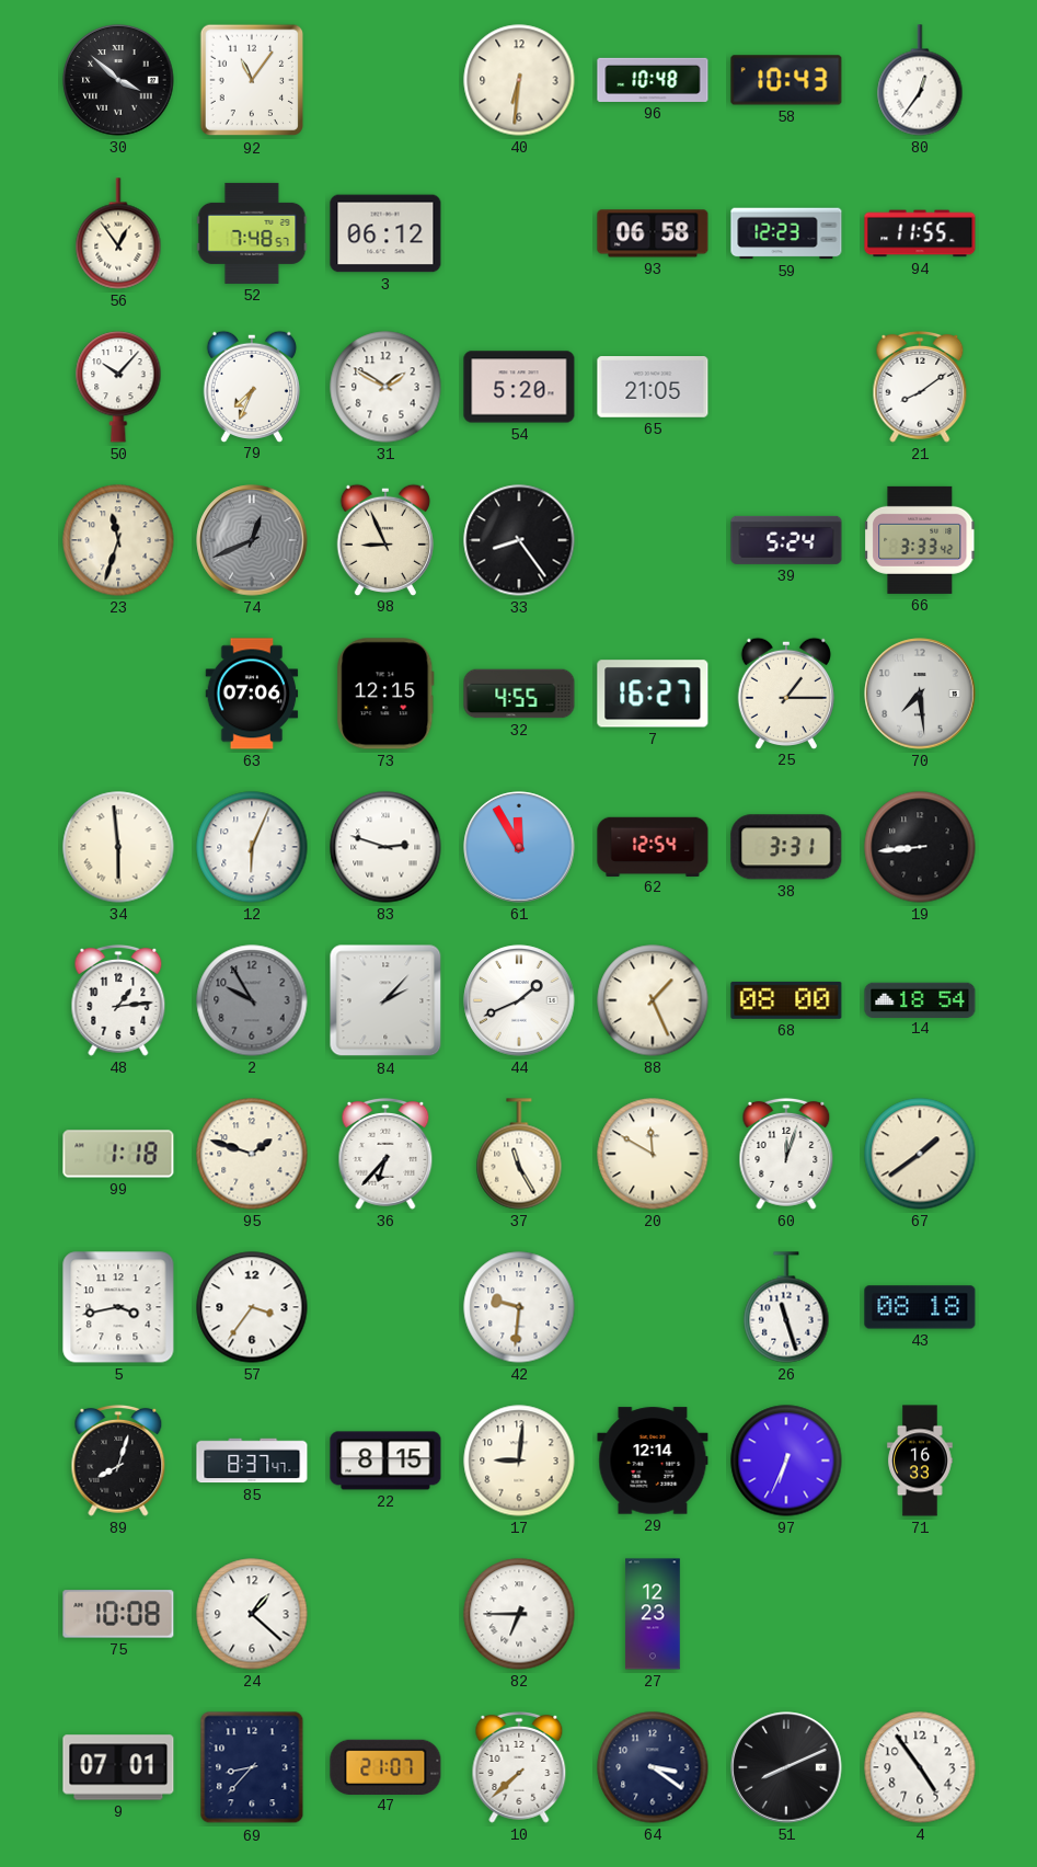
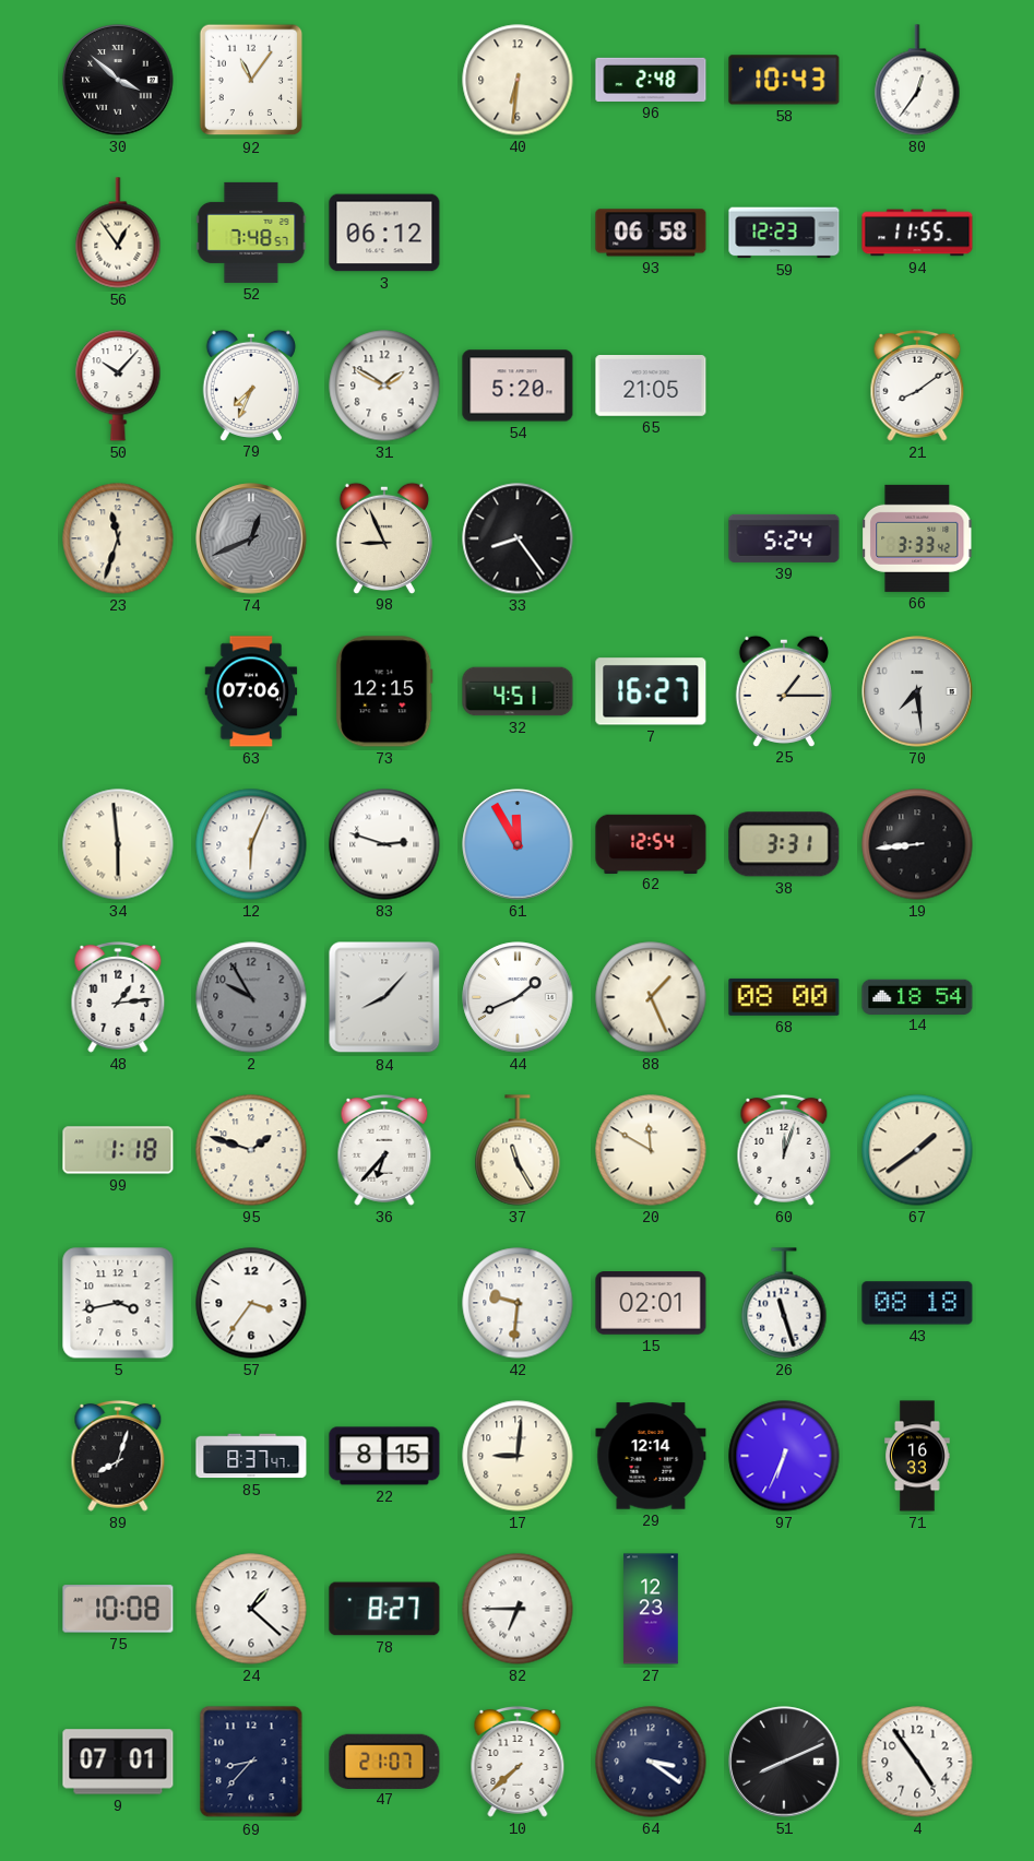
96: 10:48 -> 2:48 (651, 80)
32: 4:55 -> 4:51 (518, 691)
84: 2:07 -> 8:07 (384, 997)
15: none -> 02:01 (651, 1303)
78: none -> 8:27 (384, 1609)
